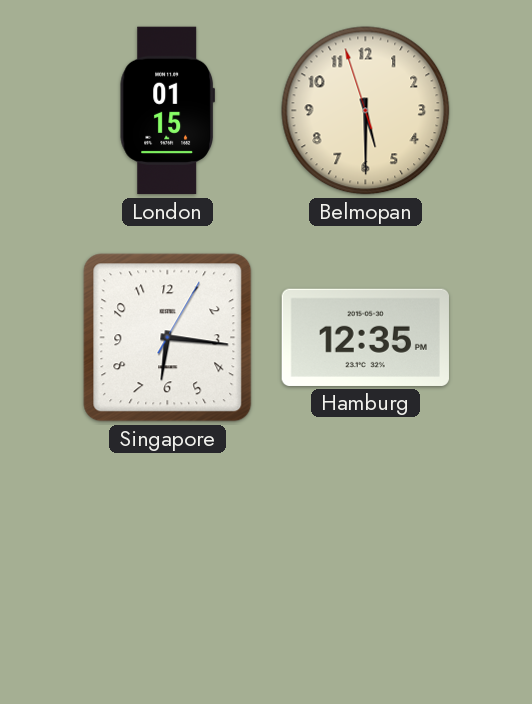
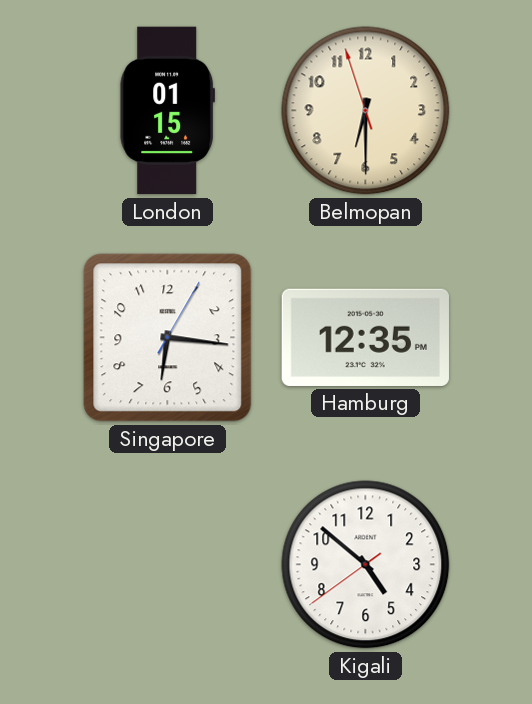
Belmopan: 5:29 -> 6:29 (366, 111)
Kigali: none -> 4:51 (366, 565)
